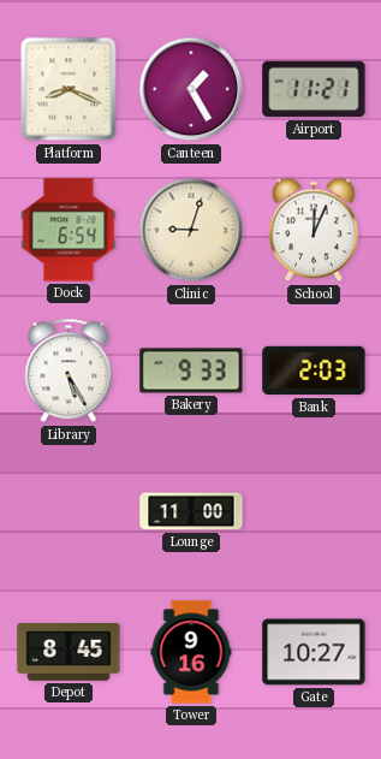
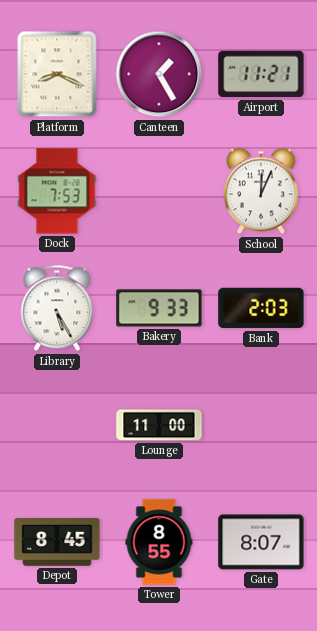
Dock: 6:54 -> 7:53 (57, 191)
Clinic: 9:03 -> none (191, 230)
Tower: 9:16 -> 8:55 (159, 542)
Gate: 10:27 -> 8:07 (261, 542)
